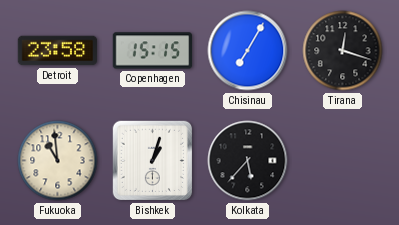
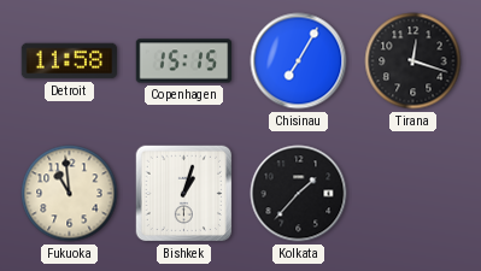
Detroit: 23:58 -> 11:58 (70, 61)
Kolkata: 5:37 -> 1:37 (299, 194)
